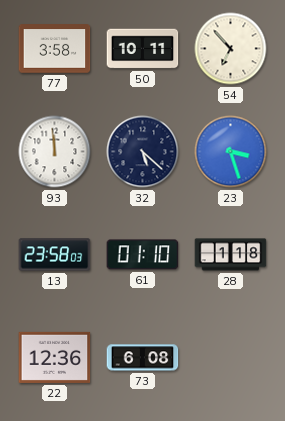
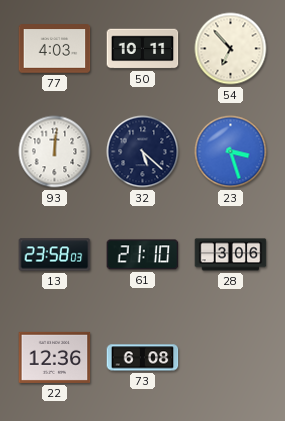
77: 3:58 -> 4:03 (55, 49)
93: 11:59 -> 12:01 (55, 152)
61: 01:10 -> 21:10 (143, 255)
28: 1:18 -> 3:06 (231, 255)
